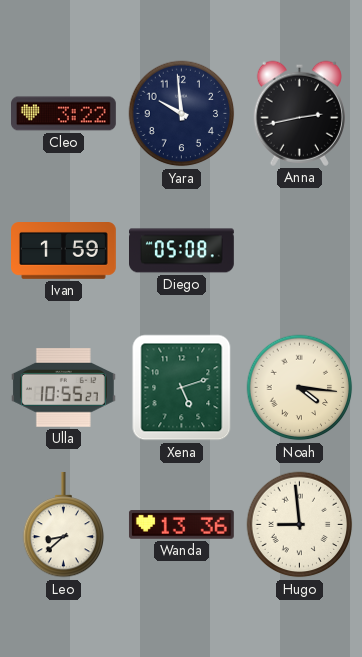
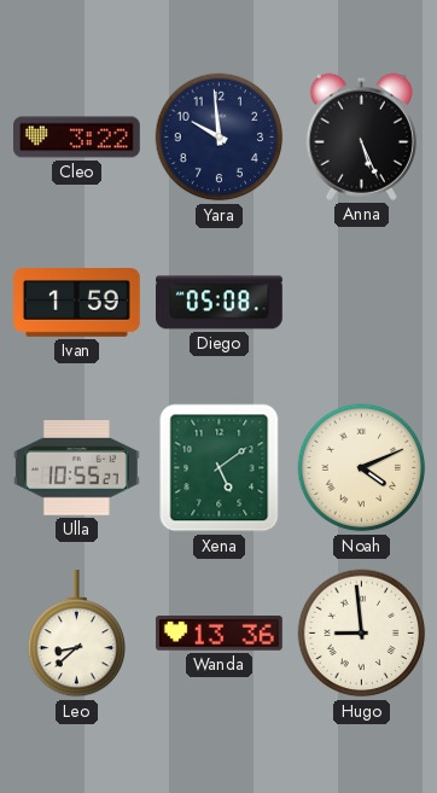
Anna: 2:43 -> 5:26 (361, 136)
Xena: 5:12 -> 5:09 (220, 468)
Noah: 4:16 -> 4:11 (362, 468)
